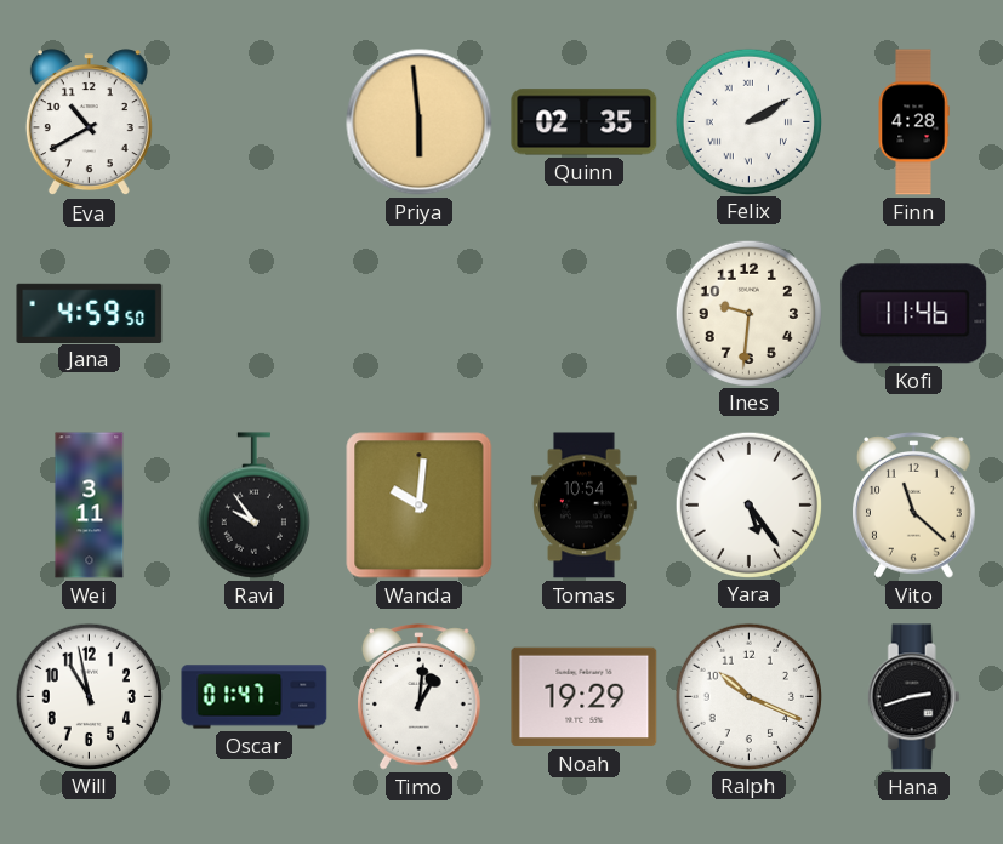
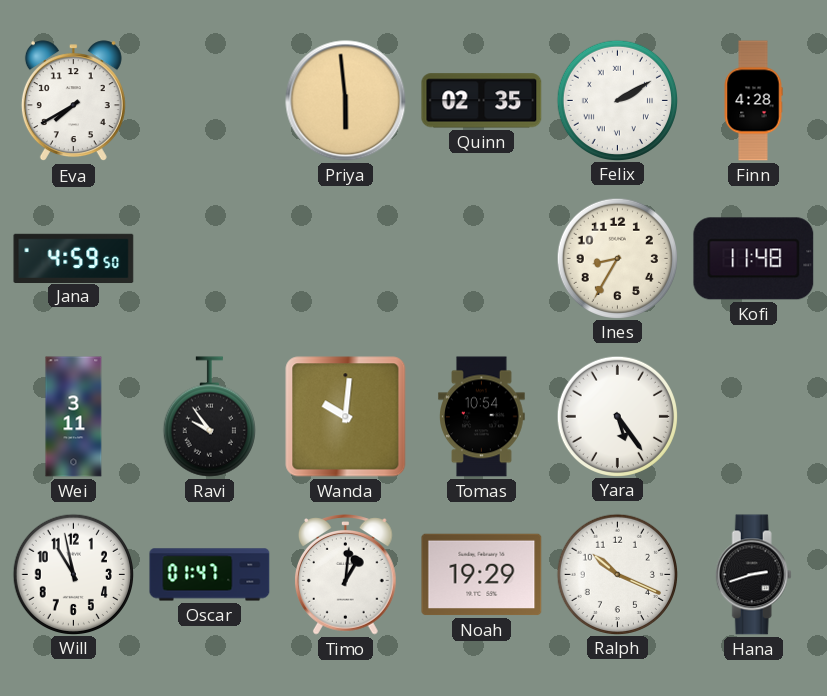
Eva: 10:40 -> 7:40 (73, 101)
Ines: 9:31 -> 8:35 (617, 258)
Kofi: 11:46 -> 11:48 (754, 259)
Vito: 11:22 -> none (914, 506)
